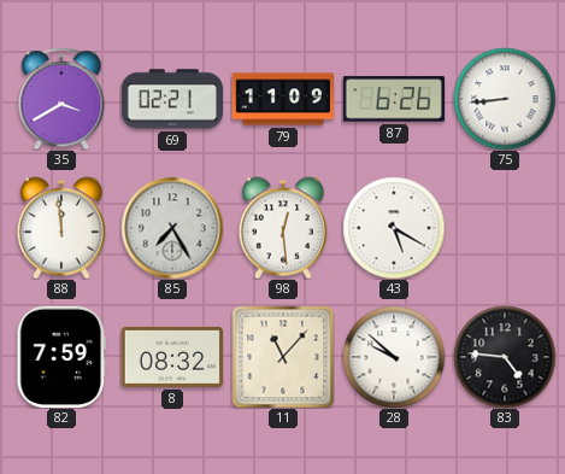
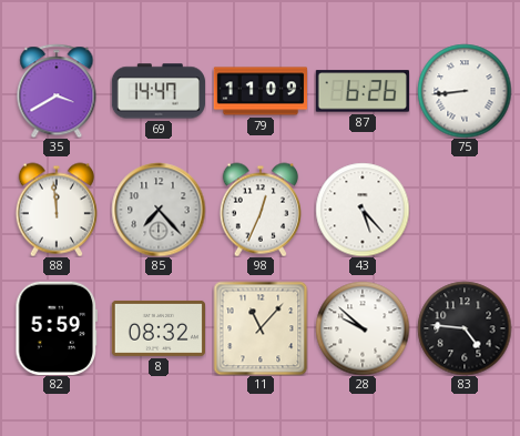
69: 02:21 -> 14:47 (157, 91)
85: 7:25 -> 7:23 (159, 210)
98: 12:29 -> 12:34 (261, 210)
43: 5:20 -> 5:23 (363, 210)
82: 7:59 -> 5:59 (57, 328)
